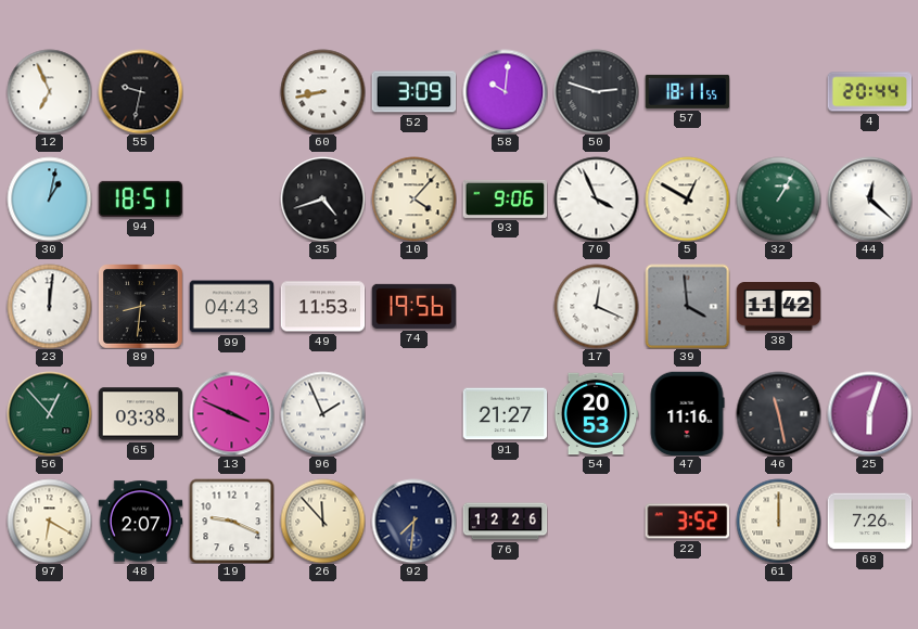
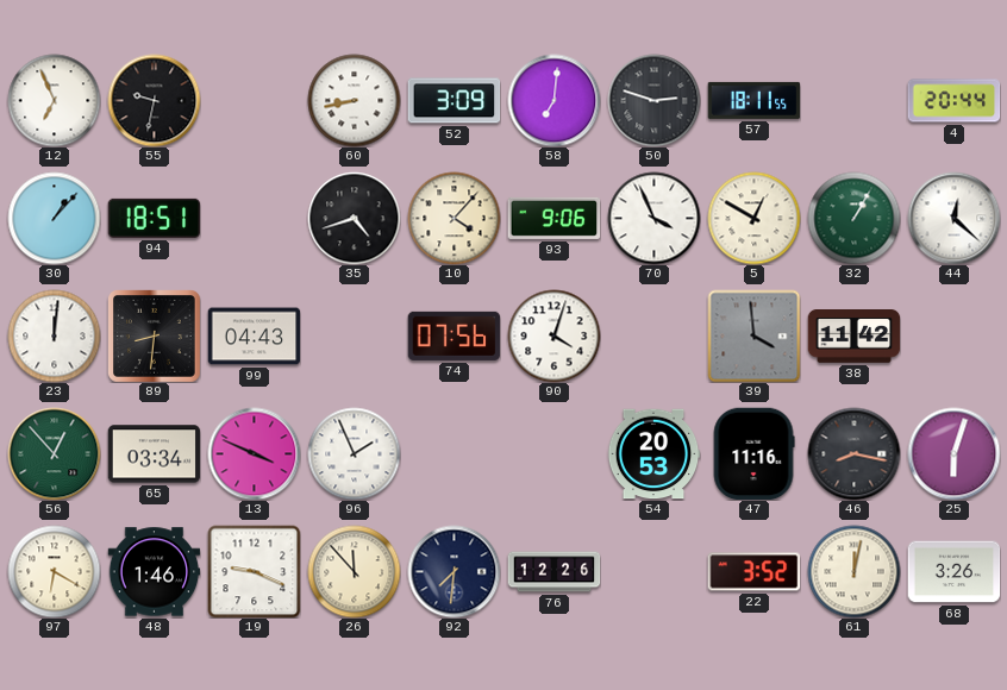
58: 10:01 -> 7:01 (553, 100)
30: 1:02 -> 1:07 (54, 218)
49: 11:53 -> none (322, 307)
74: 19:56 -> 07:56 (454, 335)
90: none -> 4:03 (553, 335)
17: 12:19 -> none (596, 306)
65: 03:38 -> 03:34 (154, 454)
91: 21:27 -> none (505, 414)
46: 11:28 -> 8:17 (853, 453)
48: 2:07 -> 1:46 (154, 572)
61: 12:00 -> 12:02 (853, 571)
68: 7:26 -> 3:26 (953, 572)
